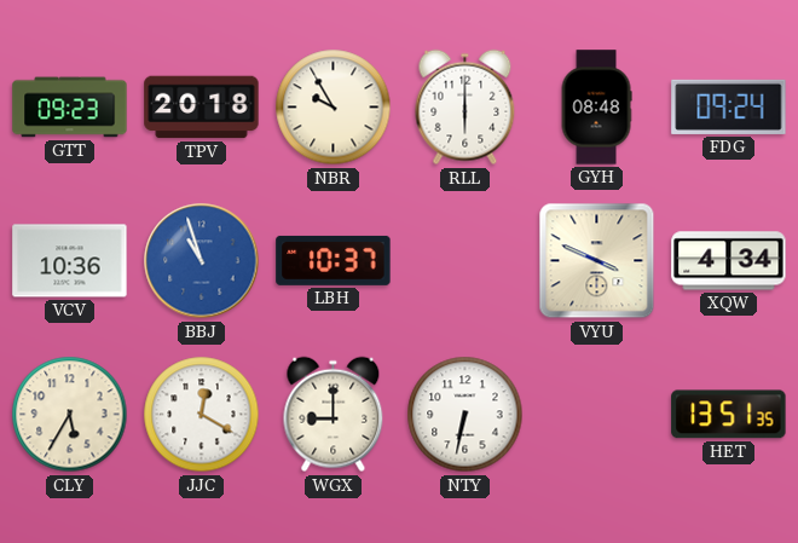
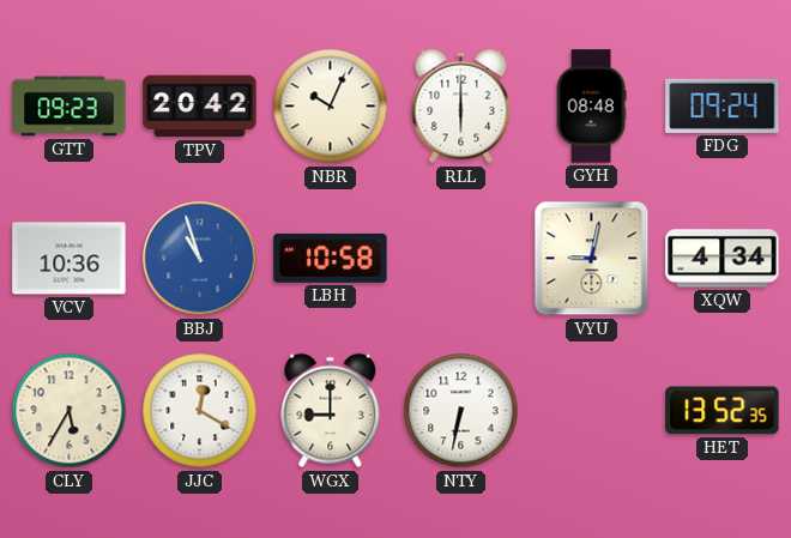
TPV: 20:18 -> 20:42 (200, 107)
NBR: 9:55 -> 10:04 (331, 107)
LBH: 10:37 -> 10:58 (331, 258)
VYU: 3:49 -> 9:02 (592, 259)
HET: 13:51 -> 13:52 (723, 411)
